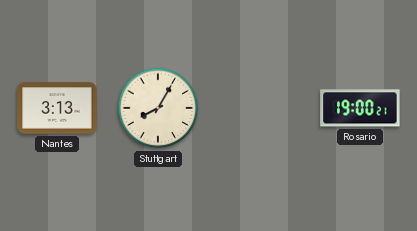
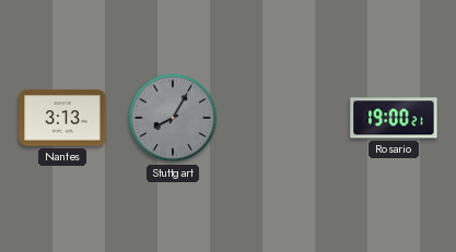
Stuttgart dial: cream -> grey (173, 118)
